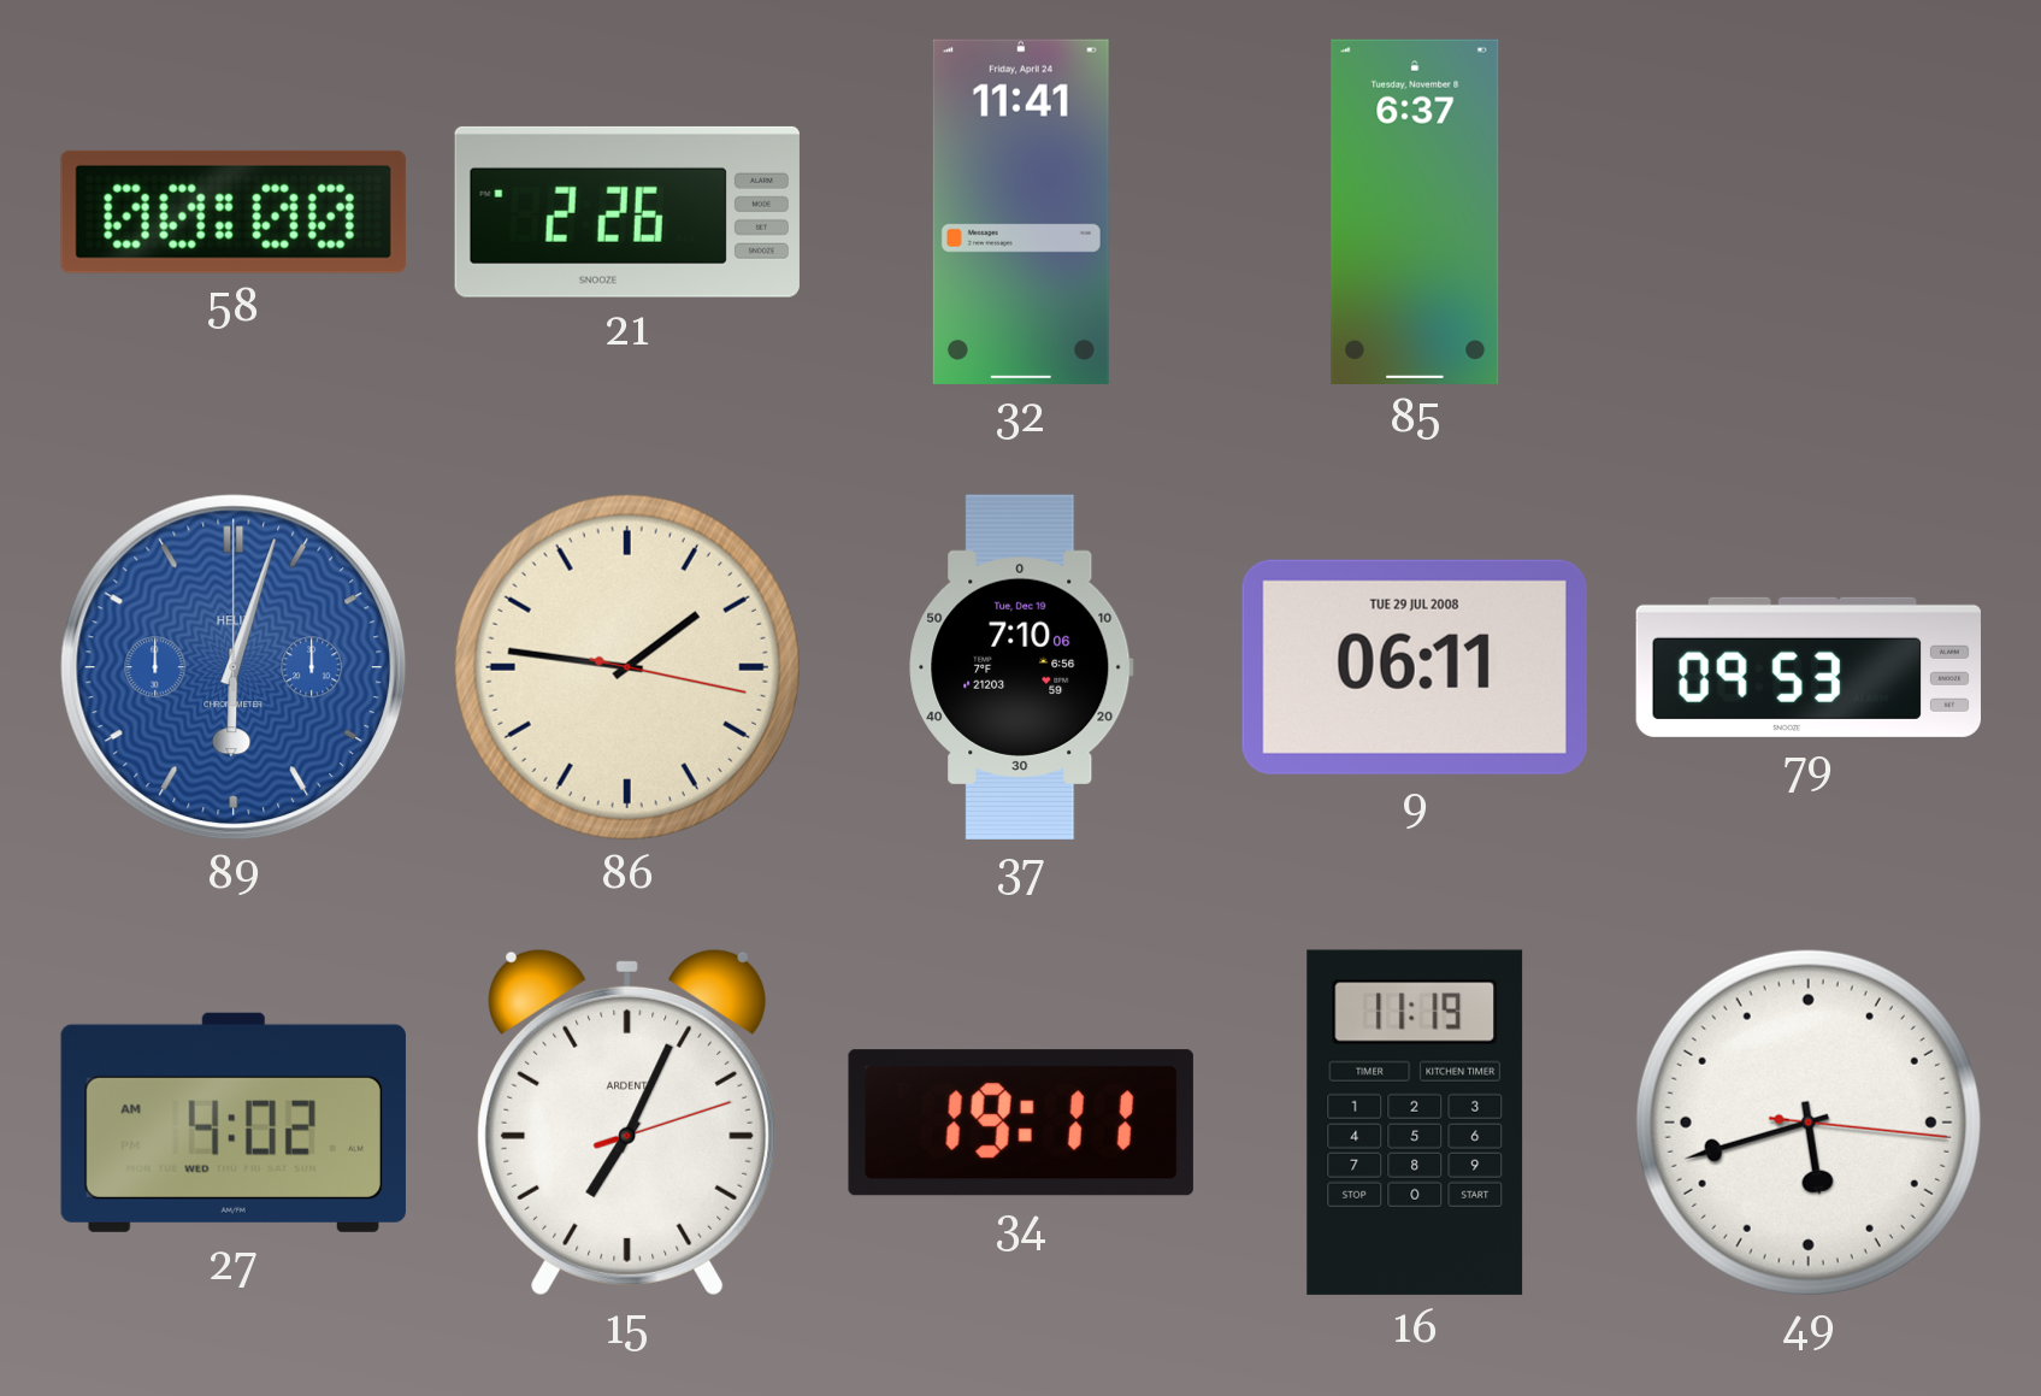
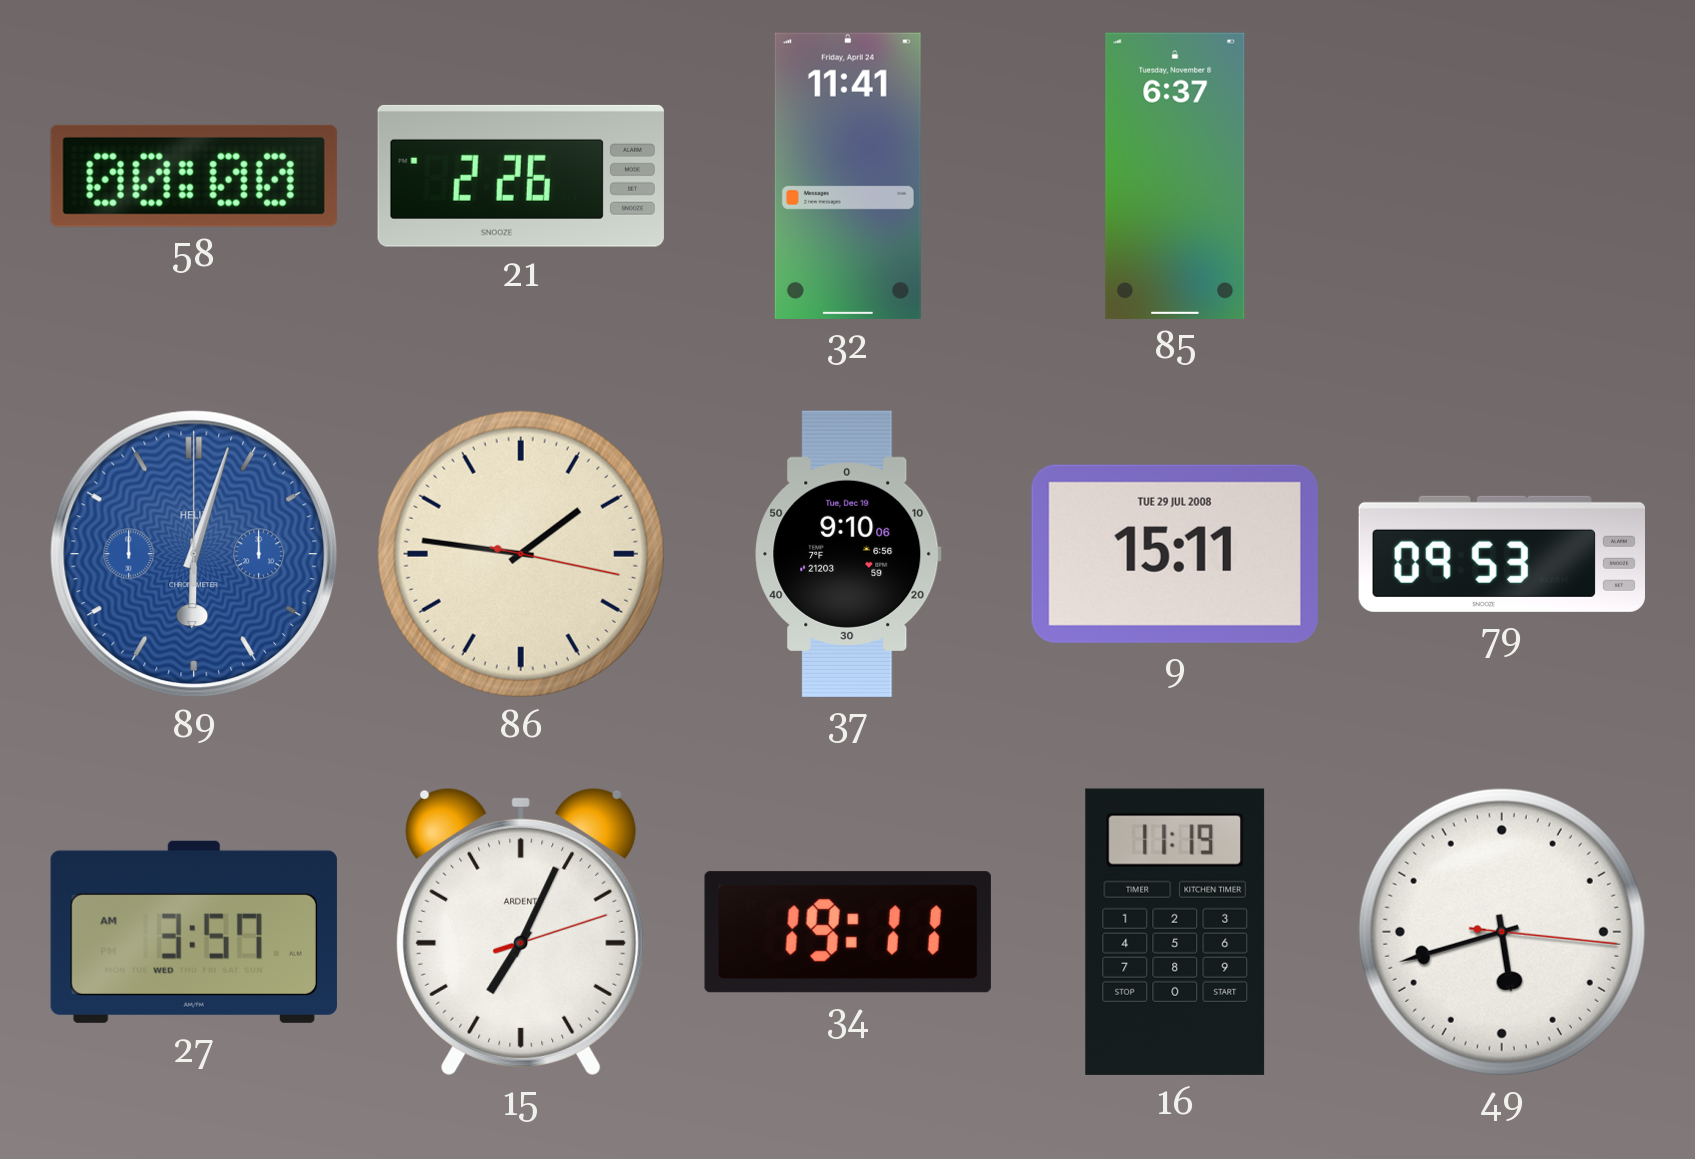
37: 7:10 -> 9:10 (848, 554)
9: 06:11 -> 15:11 (1175, 554)
27: 4:02 -> 3:57 (194, 932)
